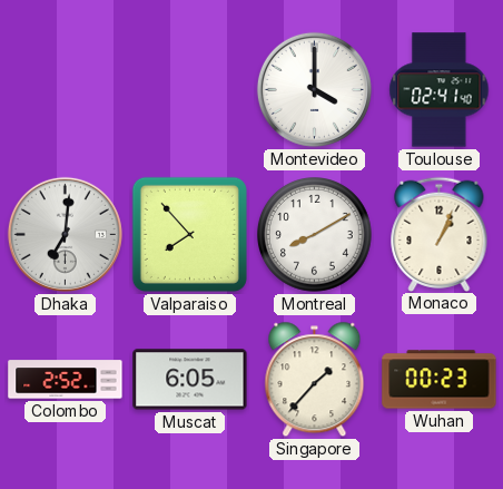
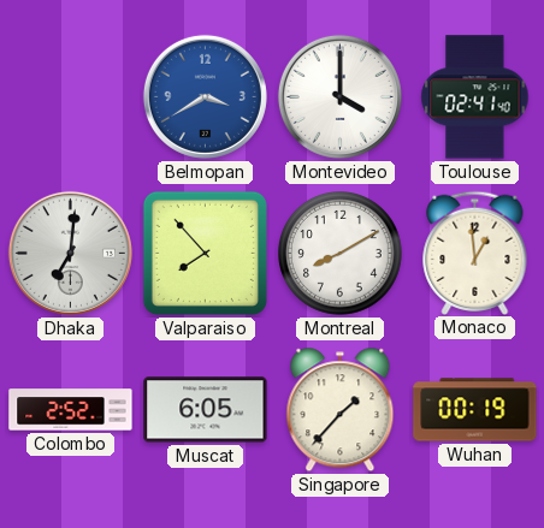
Belmopan: none -> 3:40 (205, 96)
Monaco: 1:04 -> 12:59 (475, 253)
Wuhan: 00:23 -> 00:19 (475, 410)
